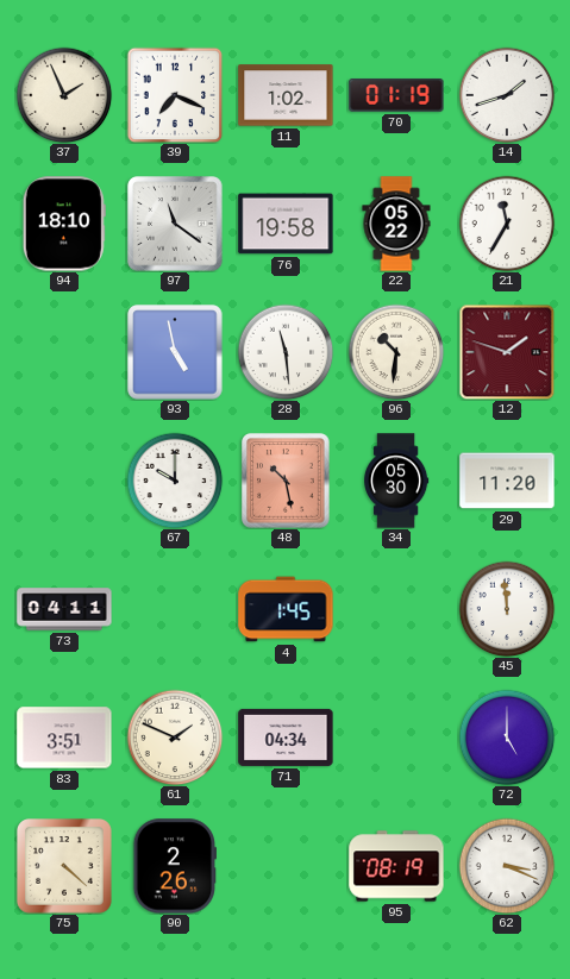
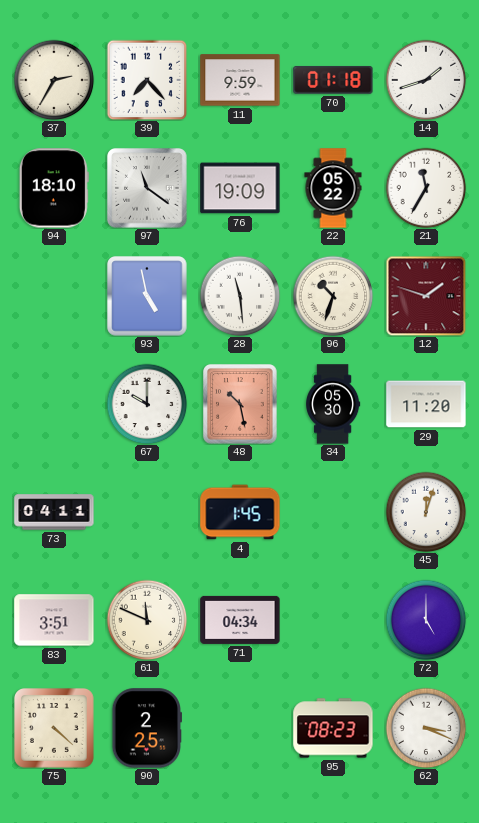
37: 1:56 -> 2:35 (54, 80)
39: 7:19 -> 7:23 (147, 80)
11: 1:02 -> 9:59 (240, 80)
70: 01:19 -> 01:18 (333, 80)
76: 19:58 -> 19:09 (240, 188)
96: 10:31 -> 10:33 (333, 296)
45: 11:59 -> 12:03 (426, 512)
61: 1:49 -> 11:49 (147, 620)
90: 2:26 -> 2:25 (146, 728)
95: 08:19 -> 08:23 (333, 728)
